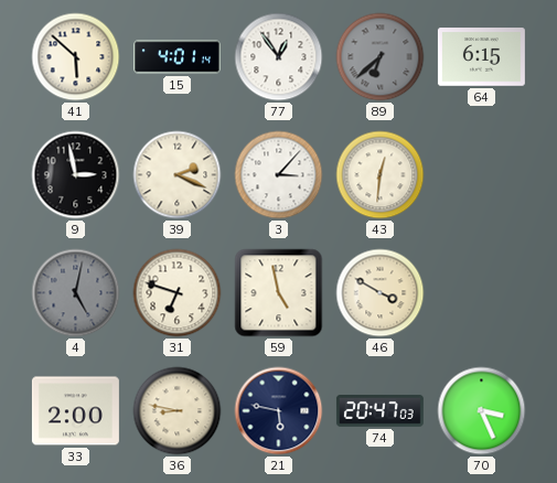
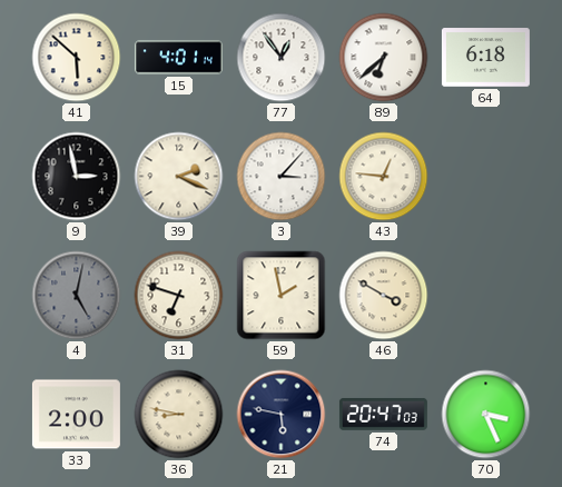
89 dial: grey -> white (384, 58)
64: 6:15 -> 6:18 (485, 58)
43: 12:31 -> 12:46 (384, 177)
59: 4:58 -> 1:58 (282, 296)
